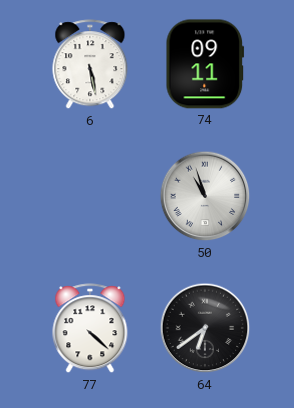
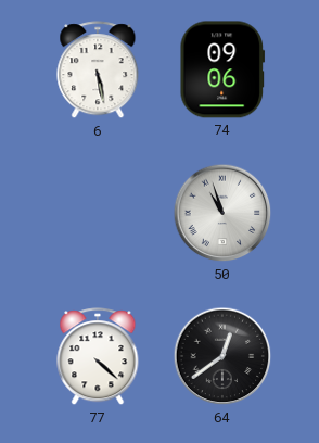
74: 09:11 -> 09:06 (222, 69)
64: 6:39 -> 12:39 (222, 356)
